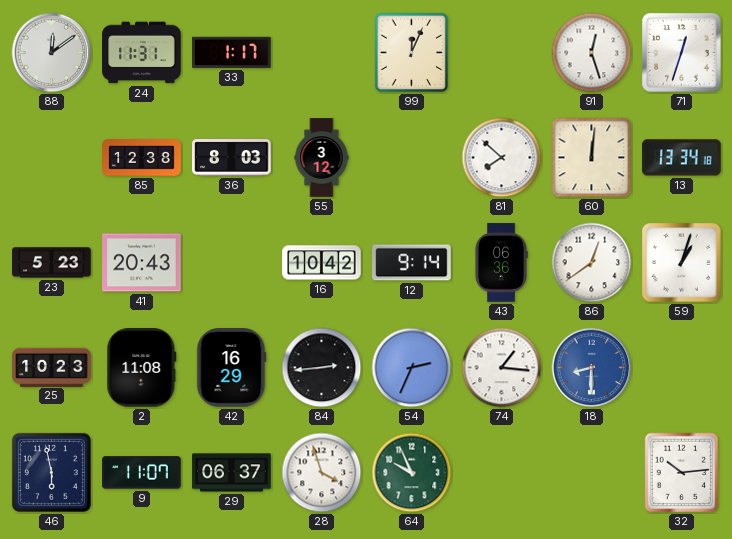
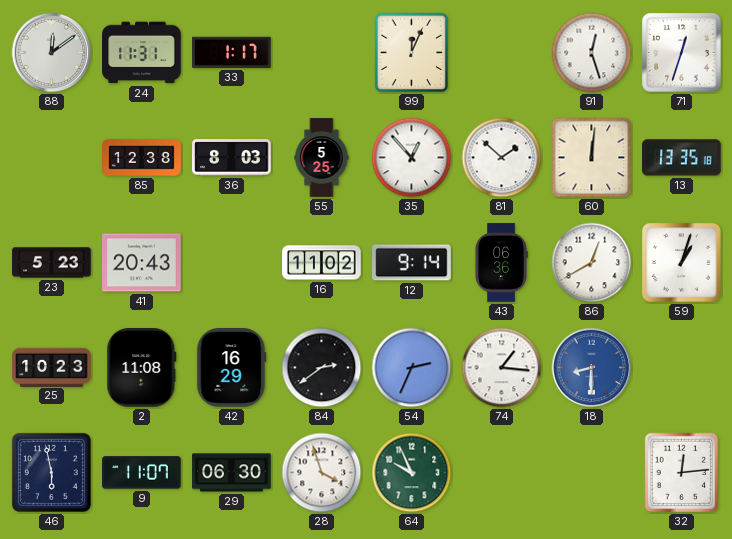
55: 3:12 -> 5:25 (322, 158)
35: none -> 12:53 (412, 158)
81: 7:52 -> 1:52 (502, 158)
13: 13:34 -> 13:35 (682, 158)
16: 10:42 -> 11:02 (322, 263)
86: 12:39 -> 12:40 (592, 263)
84: 2:44 -> 2:39 (322, 368)
29: 06:37 -> 06:30 (232, 473)
32: 10:14 -> 12:14 (682, 473)
